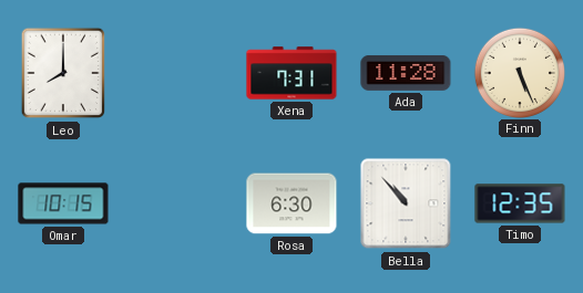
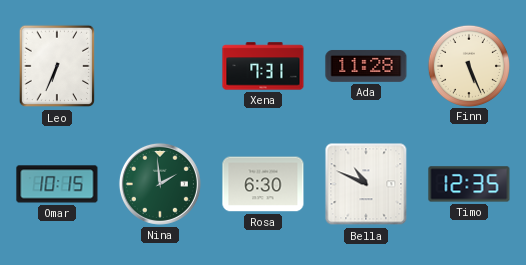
Leo: 8:00 -> 6:34 (57, 66)
Nina: none -> 1:59 (160, 184)
Bella: 10:53 -> 10:49 (366, 184)
